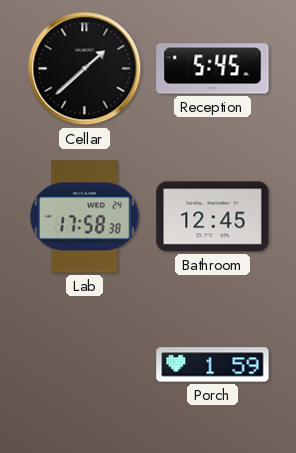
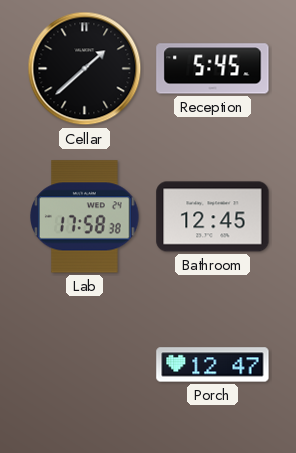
Porch: 1:59 -> 12:47 (213, 365)
